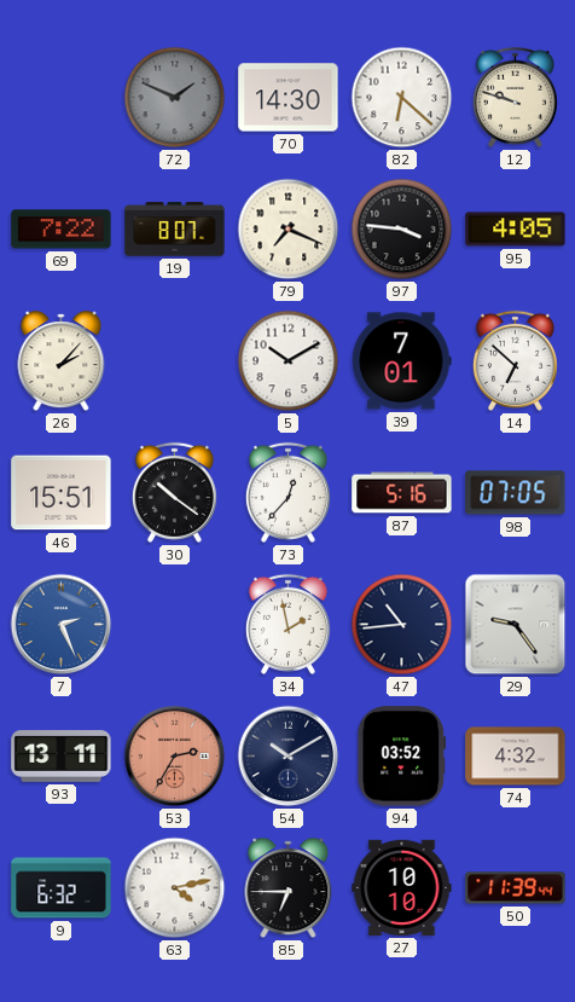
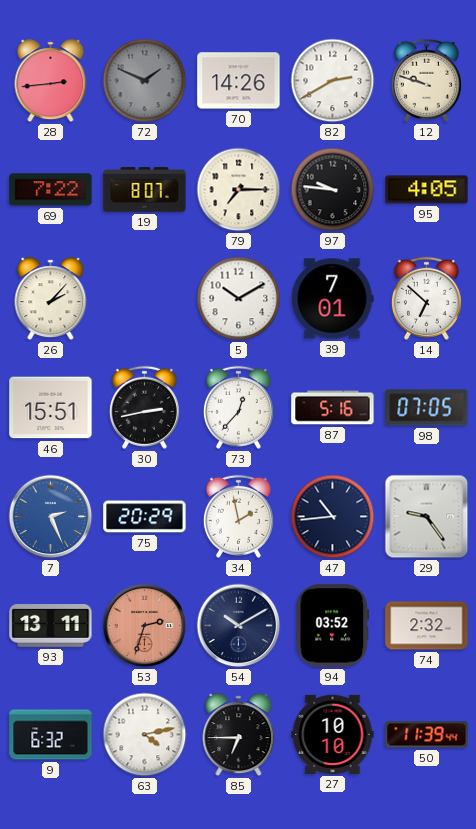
28: none -> 2:44 (51, 81)
70: 14:30 -> 14:26 (239, 81)
82: 6:22 -> 2:40 (333, 81)
79: 7:19 -> 7:15 (239, 190)
97: 3:46 -> 9:46 (333, 190)
30: 10:21 -> 2:43 (144, 407)
75: none -> 20:29 (145, 517)
53: 2:35 -> 2:33 (145, 626)
74: 4:32 -> 2:32 (427, 626)
